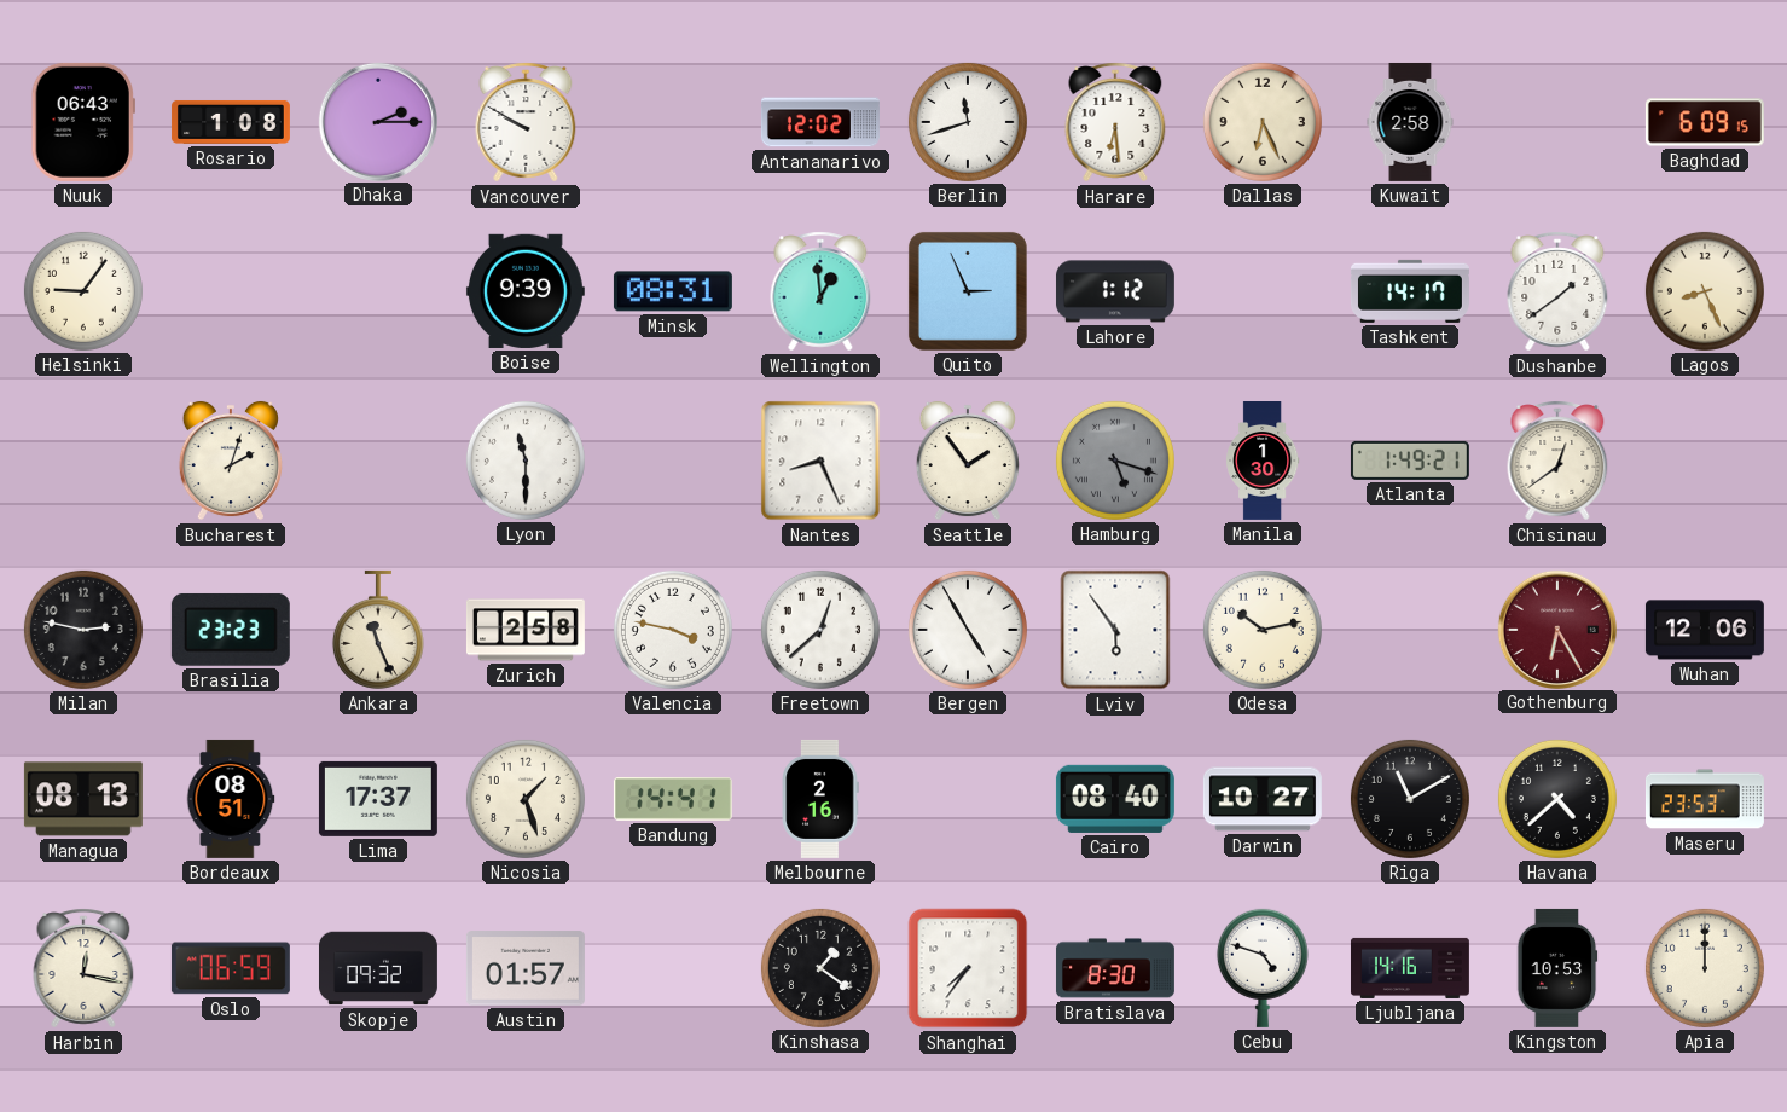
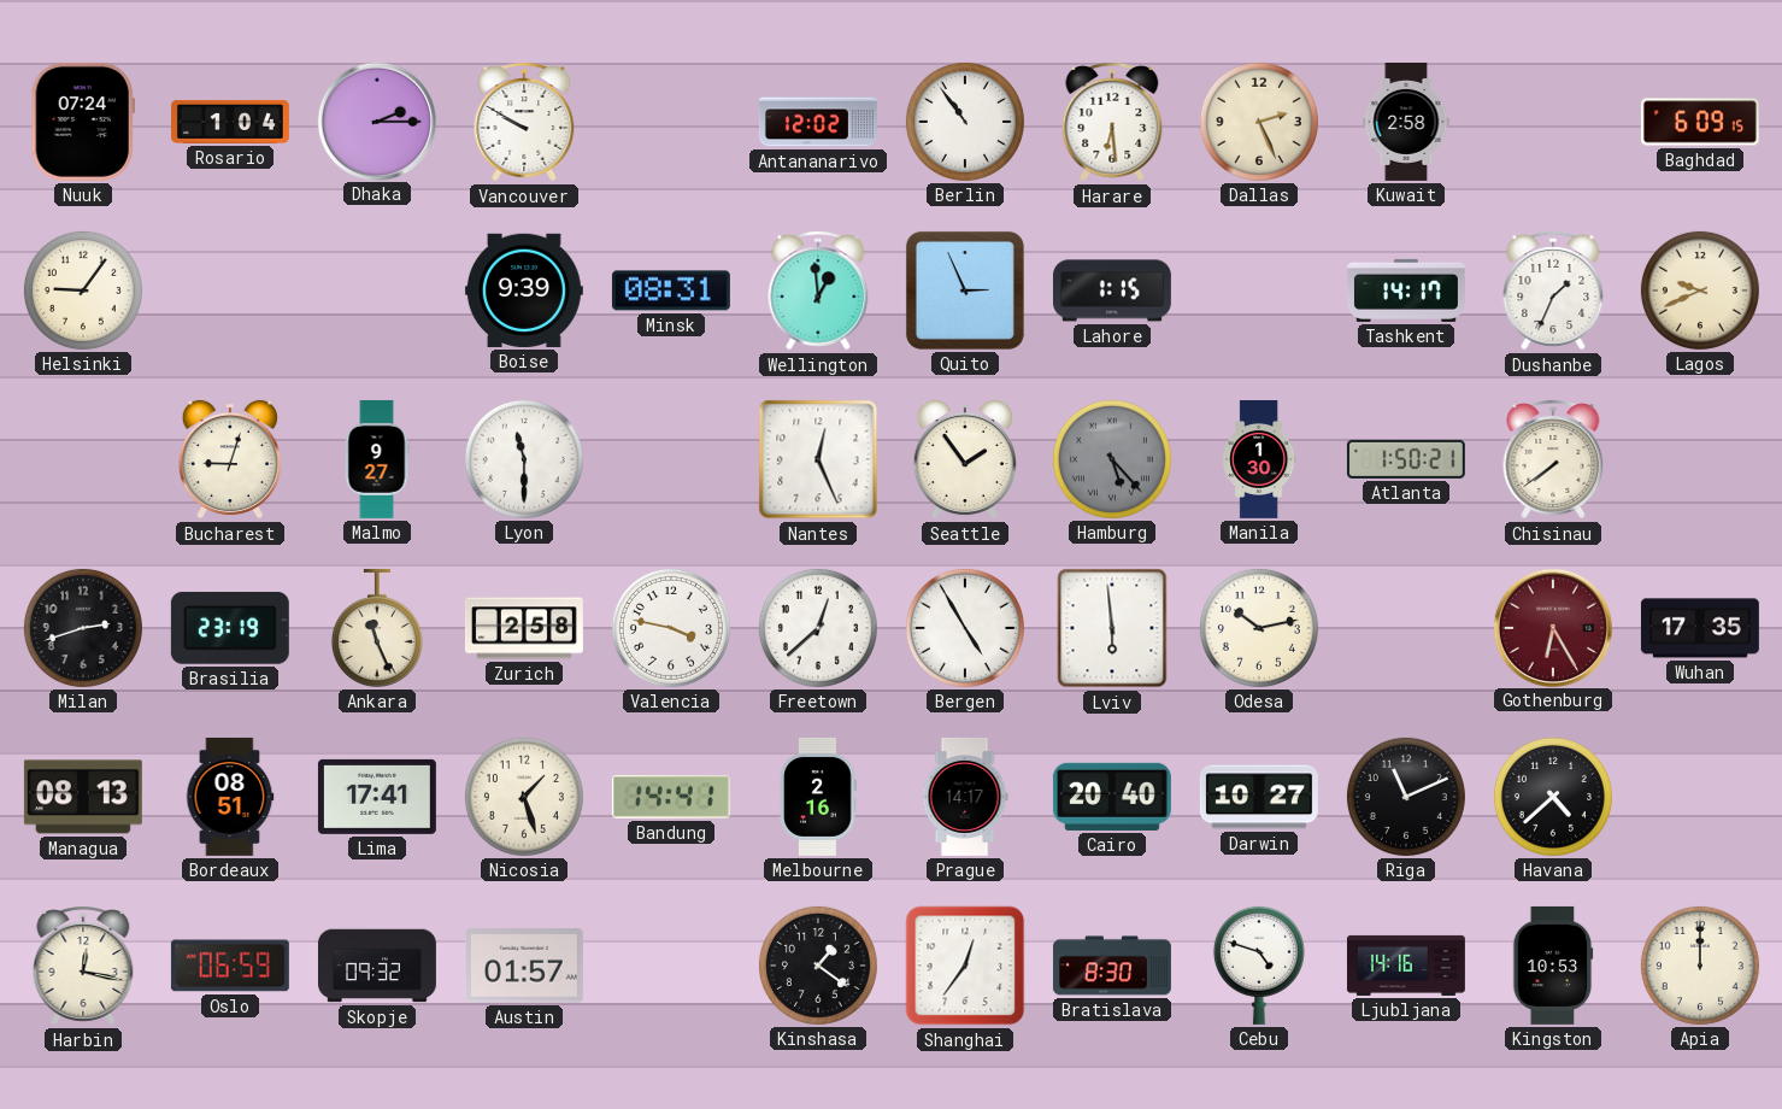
Nuuk: 06:43 -> 07:24 (83, 122)
Rosario: 1:08 -> 1:04 (230, 122)
Berlin: 11:42 -> 10:54 (965, 122)
Dallas: 6:26 -> 2:26 (1259, 122)
Lahore: 1:12 -> 1:15 (1112, 291)
Dushanbe: 1:39 -> 1:34 (1553, 291)
Lagos: 8:26 -> 9:41 (1700, 291)
Bucharest: 2:03 -> 9:03 (230, 459)
Malmo: none -> 9:27 (377, 459)
Nantes: 8:26 -> 12:26 (818, 459)
Hamburg: 5:18 -> 5:23 (1112, 459)
Atlanta: 1:49 -> 1:50 (1406, 459)
Chisinau: 12:39 -> 7:39 (1553, 459)
Milan: 2:47 -> 2:42 (83, 628)
Brasilia: 23:23 -> 23:19 (230, 628)
Lviv: 5:54 -> 5:59 (1112, 628)
Wuhan: 12:06 -> 17:35 (1700, 628)
Lima: 17:37 -> 17:41 (377, 797)
Prague: none -> 14:17 (965, 797)
Cairo: 08:40 -> 20:40 (1112, 797)
Riga: 11:10 -> 11:11 (1406, 797)
Maseru: 23:53 -> none (1705, 799)
Shanghai: 7:36 -> 12:36 (965, 966)
